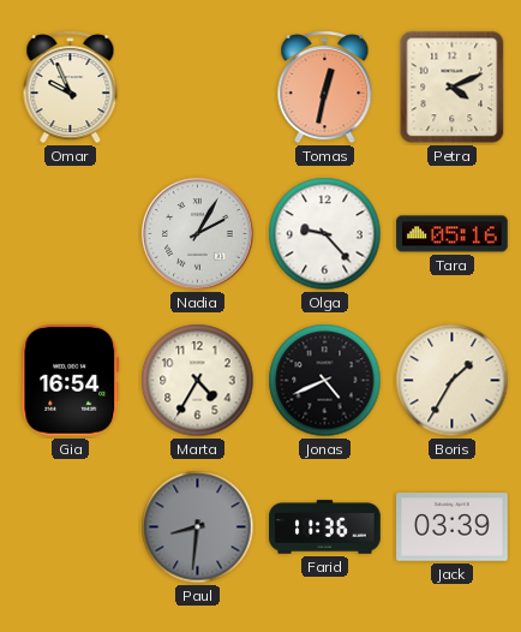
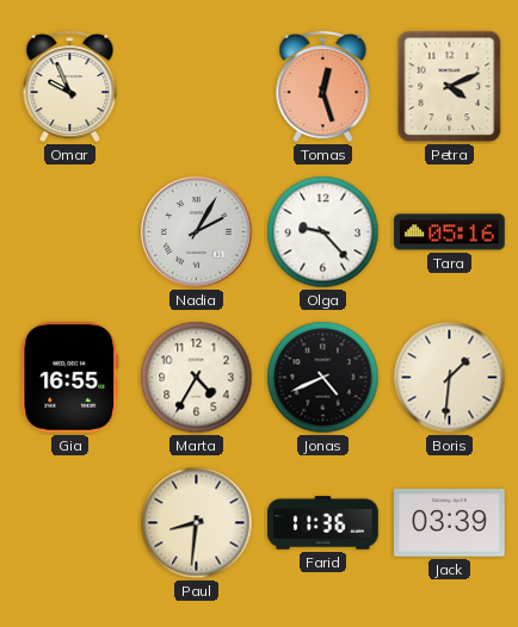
Tomas: 12:32 -> 12:27 (323, 87)
Gia: 16:54 -> 16:55 (70, 378)
Boris: 1:35 -> 1:31 (450, 378)
Paul dial: grey -> cream (197, 523)
